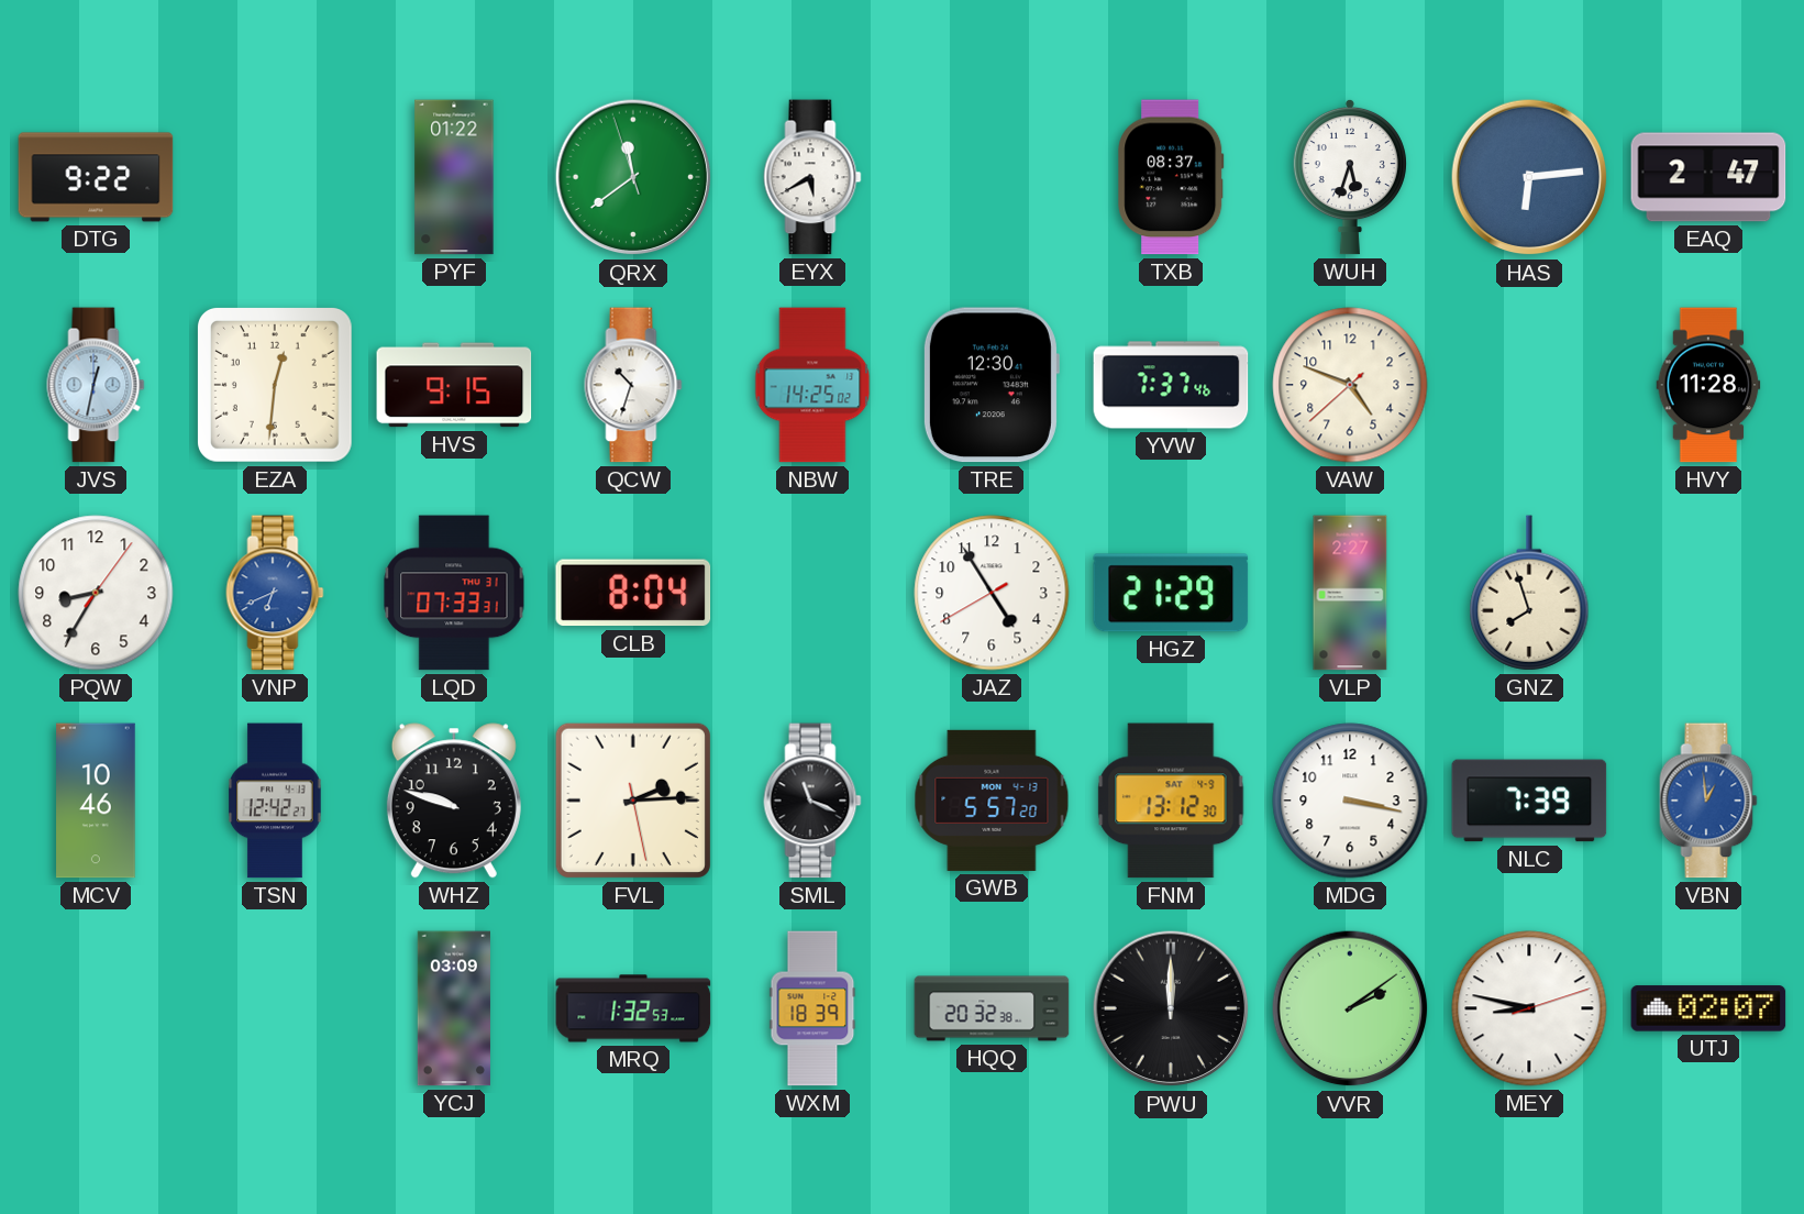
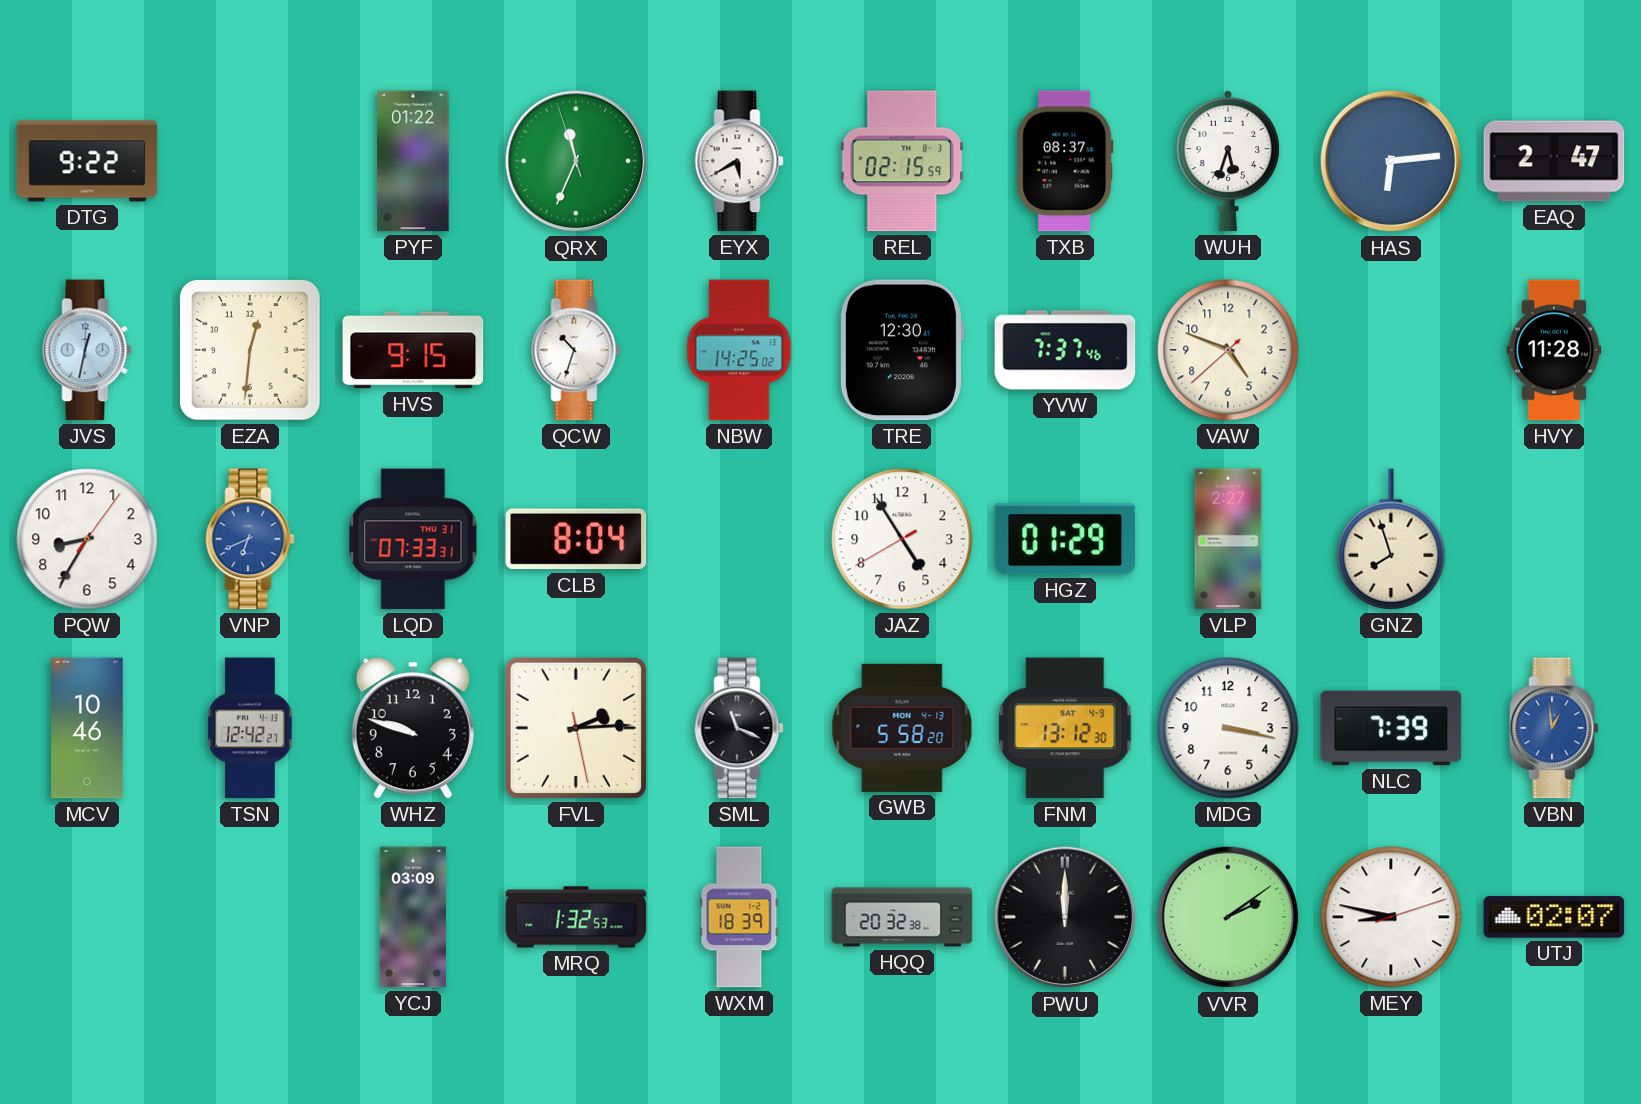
QRX: 11:38 -> 11:33 (576, 161)
REL: none -> 02:15 (902, 161)
HGZ: 21:29 -> 01:29 (1065, 539)
GWB: 5:57 -> 5:58 (902, 728)
